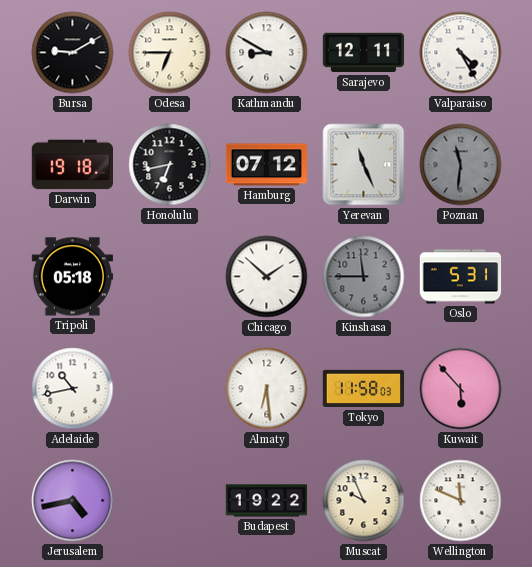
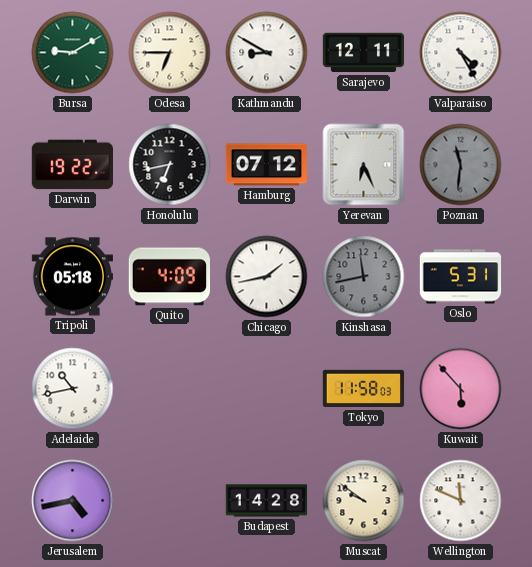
Bursa dial: black -> green (73, 53)
Darwin: 19:18 -> 19:22 (72, 165)
Yerevan: 11:26 -> 6:26 (364, 165)
Quito: none -> 4:09 (169, 277)
Chicago: 1:52 -> 1:43 (267, 277)
Kinshasa: 11:45 -> 11:43 (364, 277)
Almaty: 6:29 -> none (267, 389)
Budapest: 19:22 -> 14:28 (267, 501)
Muscat: 9:56 -> 9:51 (364, 501)
